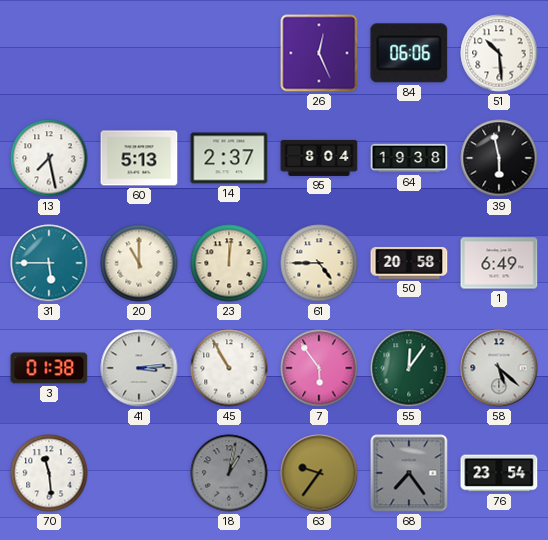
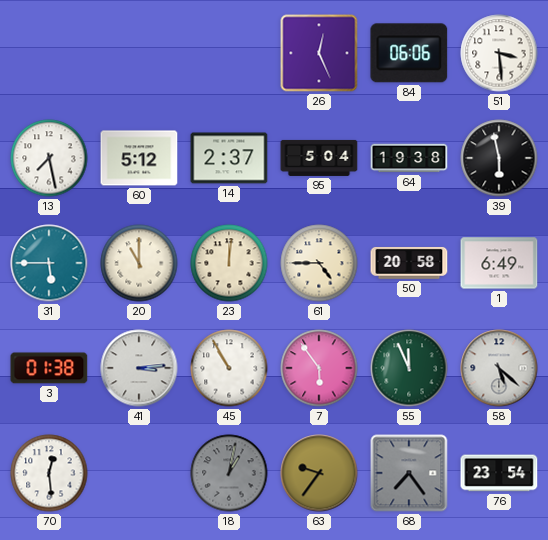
51: 10:29 -> 3:29 (499, 53)
60: 5:13 -> 5:12 (139, 158)
95: 8:04 -> 5:04 (319, 158)
55: 12:06 -> 11:56 (409, 368)
70: 11:29 -> 12:29 (49, 473)
